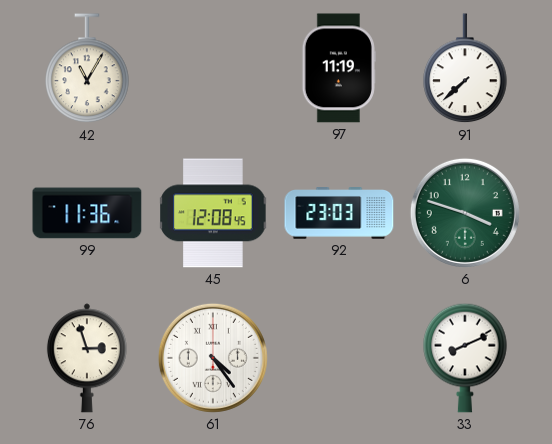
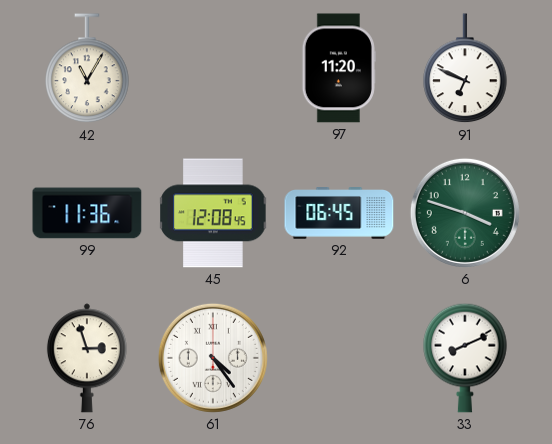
97: 11:19 -> 11:20 (339, 68)
91: 7:38 -> 6:49 (465, 69)
92: 23:03 -> 06:45 (339, 214)
